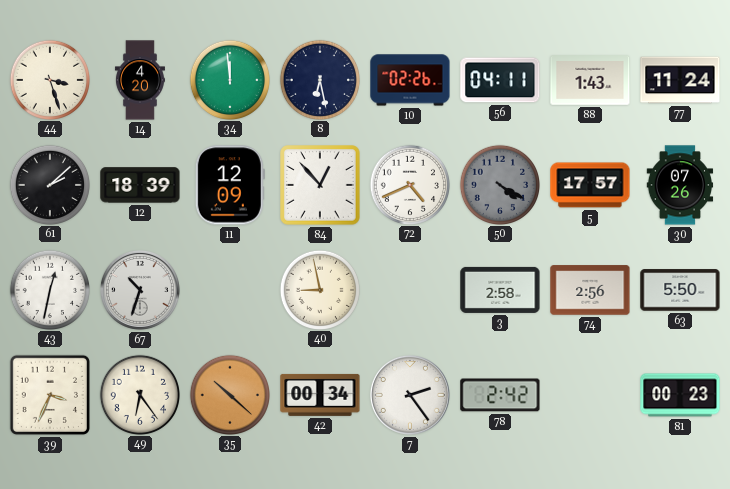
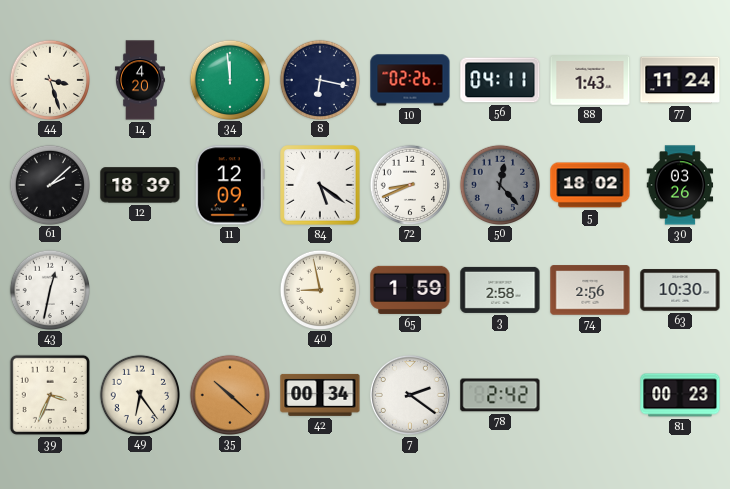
8: 6:28 -> 6:17 (319, 79)
84: 12:53 -> 5:21 (320, 185)
72: 4:41 -> 8:41 (409, 184)
50: 4:20 -> 12:23 (499, 184)
5: 17:57 -> 18:02 (590, 185)
30: 07:26 -> 03:26 (680, 185)
67: 10:33 -> none (140, 290)
65: none -> 1:59 (410, 290)
63: 5:50 -> 10:30 (680, 290)
7: 2:24 -> 2:21 (410, 395)
